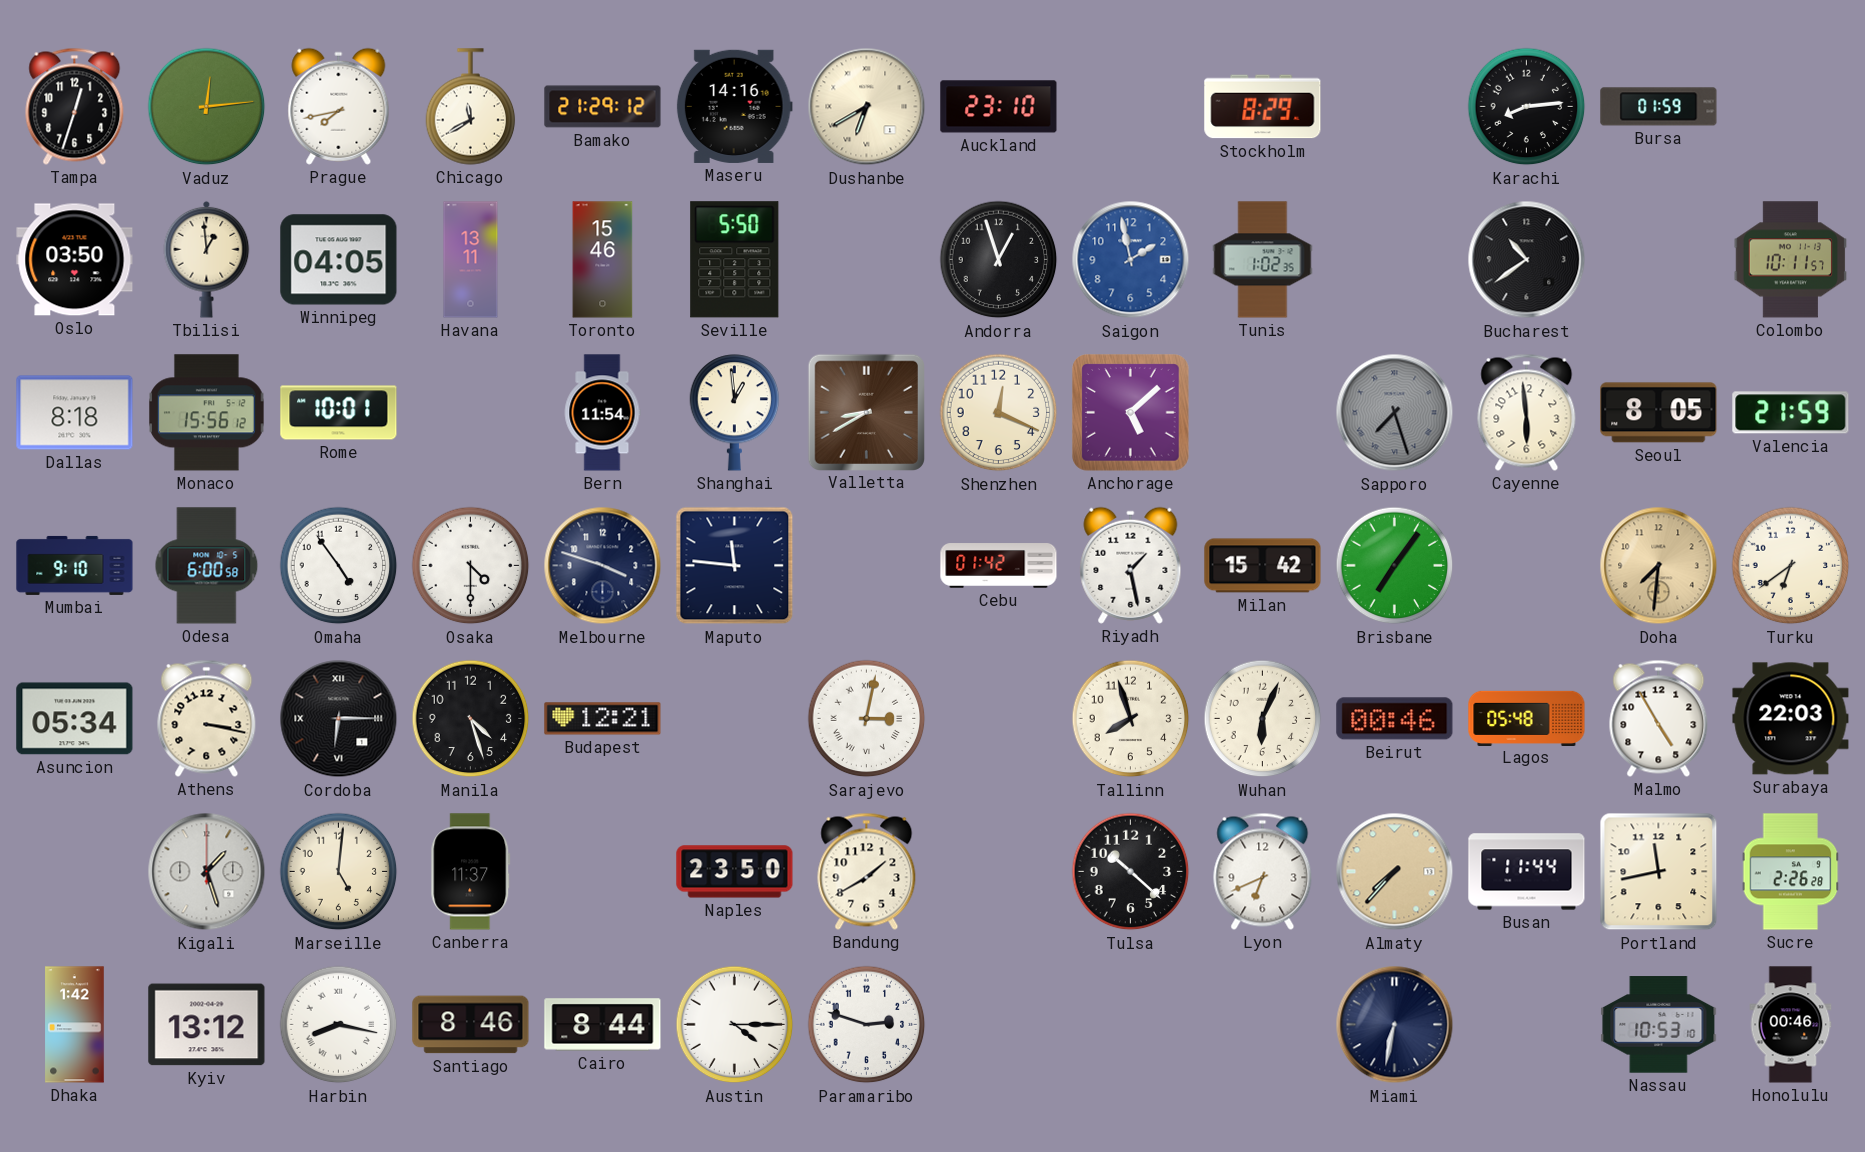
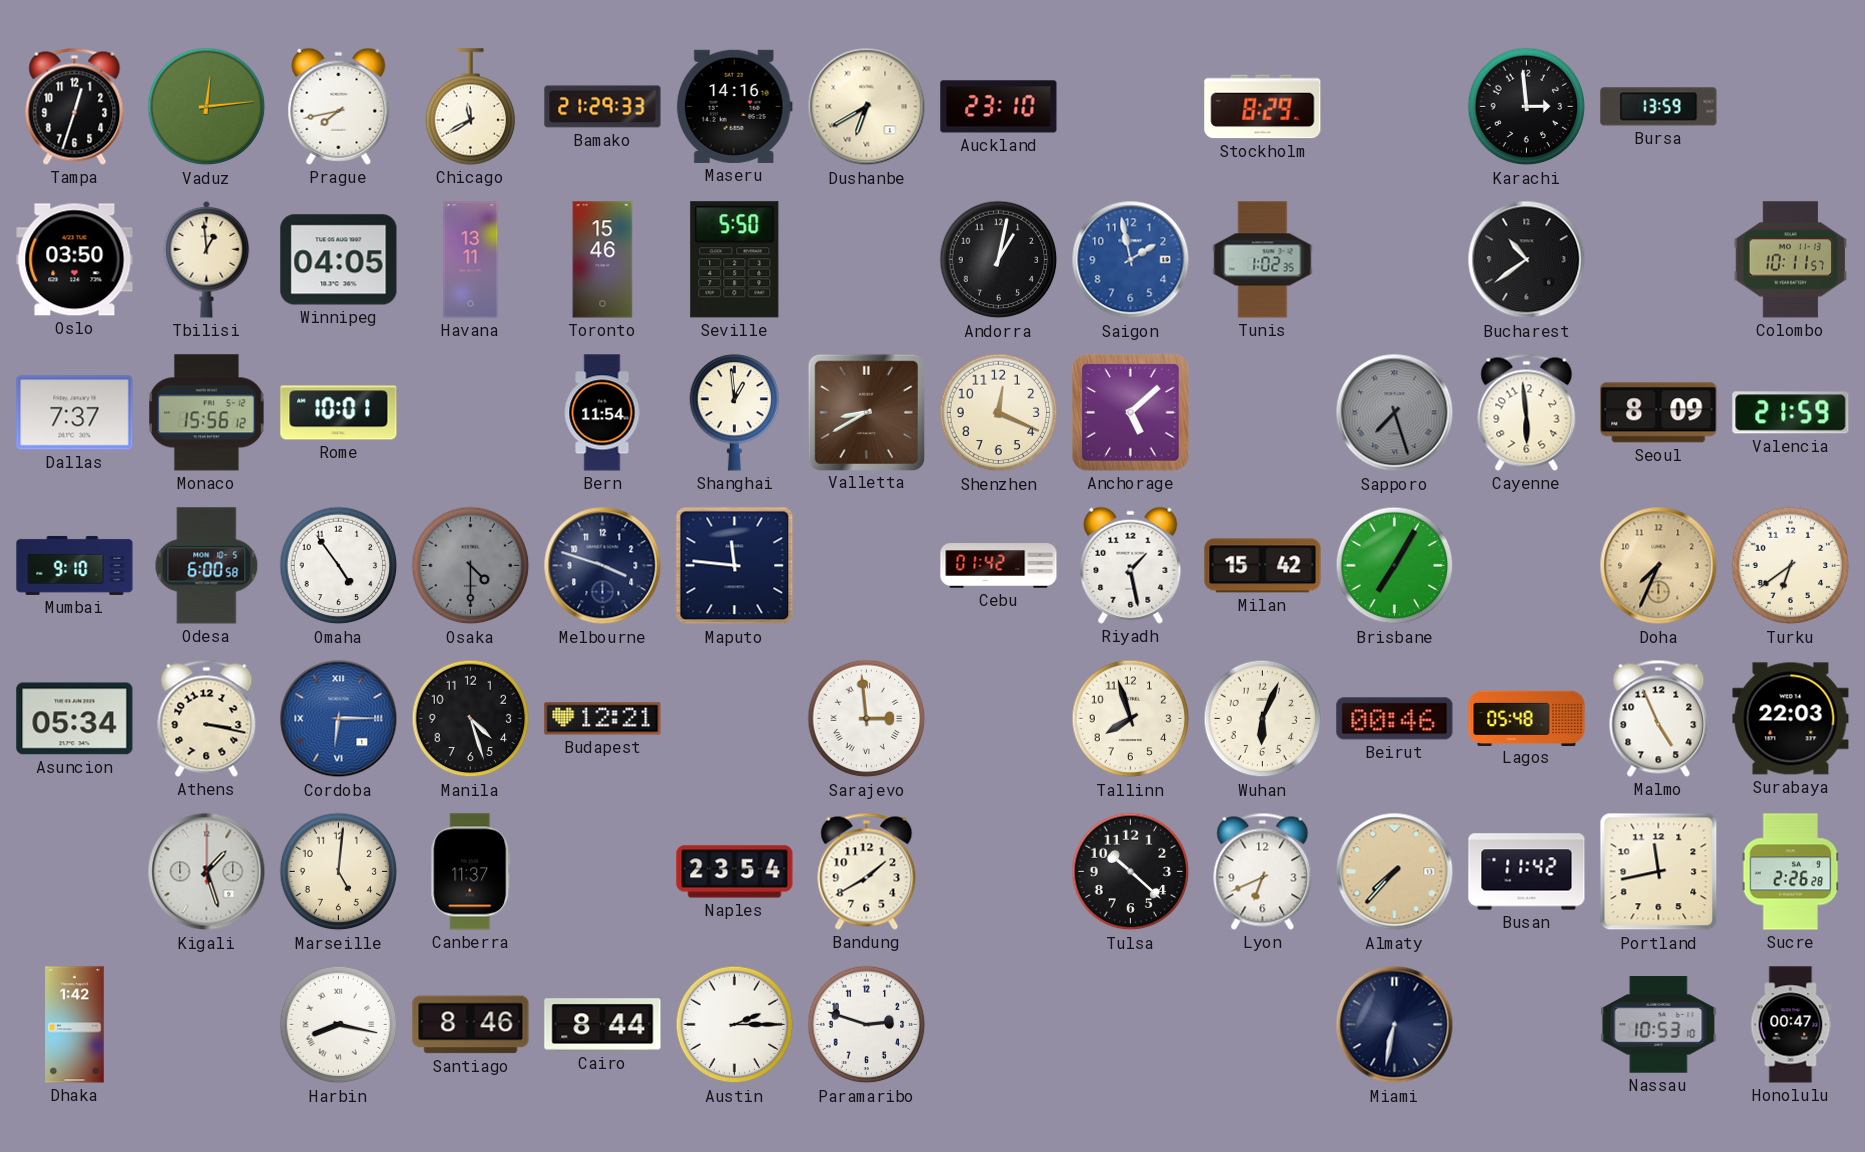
Bamako: 21:29:12 -> 21:29:33 (603, 107)
Karachi: 8:14 -> 2:59 (1527, 107)
Bursa: 01:59 -> 13:59 (1659, 107)
Andorra: 12:57 -> 1:02 (999, 260)
Dallas: 8:18 -> 7:37 (75, 413)
Seoul: 8:05 -> 8:09 (1659, 413)
Osaka dial: white -> grey (471, 566)
Brisbane: 7:06 -> 7:05 (1395, 566)
Doha: 7:31 -> 7:34 (1659, 566)
Cordoba dial: black -> blue (339, 719)
Sarajevo: 3:02 -> 2:59 (867, 719)
Malmo: 4:55 -> 4:56 (1659, 718)
Naples: 23:50 -> 23:54 (735, 872)
Busan: 11:44 -> 11:42 (1527, 872)
Kyiv: 13:12 -> none (207, 1025)
Austin: 4:15 -> 2:15 (735, 1025)
Honolulu: 00:46 -> 00:47 (1791, 1025)
